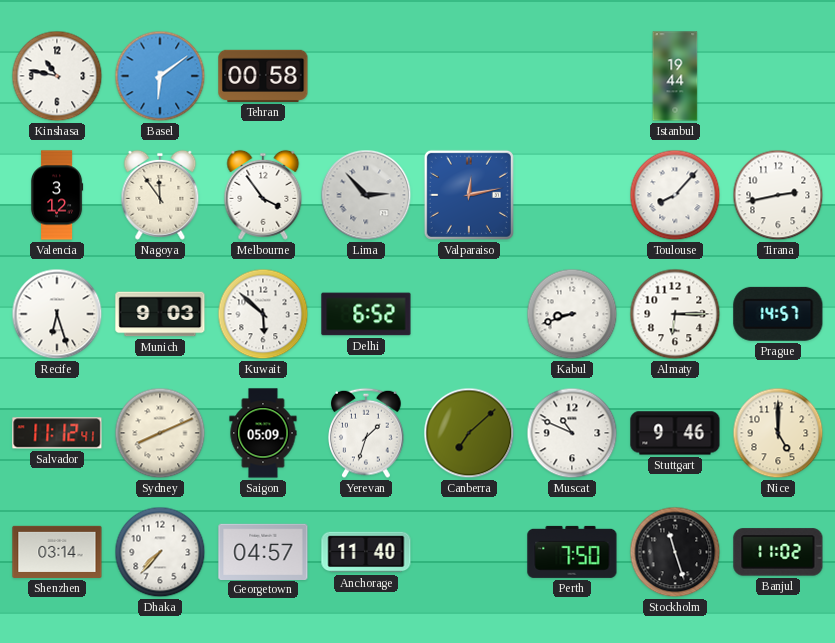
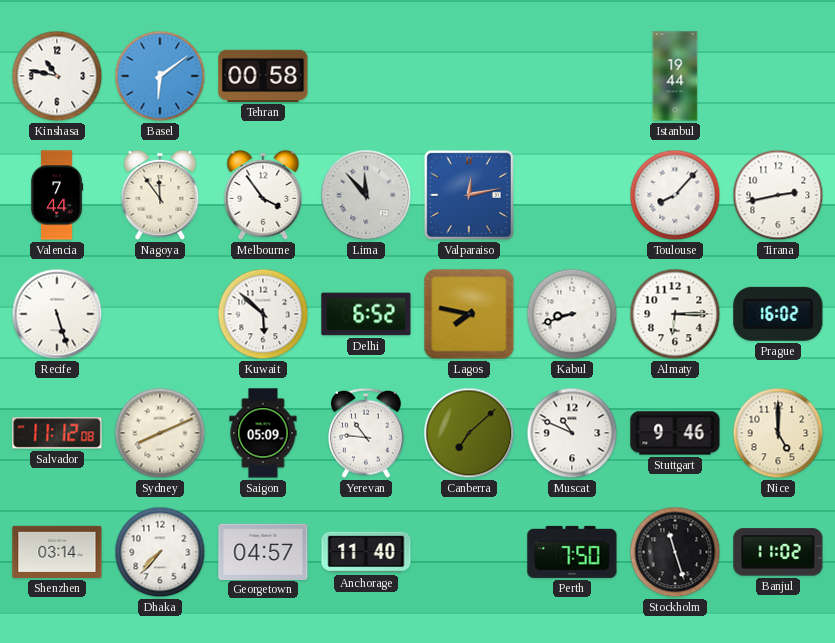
Valencia: 3:12 -> 7:44 (57, 195)
Lima: 2:53 -> 11:53 (366, 195)
Recife: 6:27 -> 5:27 (57, 314)
Munich: 9:03 -> none (160, 314)
Lagos: none -> 7:47 (469, 314)
Prague: 14:57 -> 16:02 (778, 314)
Salvador: 11:12:41 -> 11:12:08 (57, 433)
Yerevan: 1:33 -> 10:46 (366, 433)
